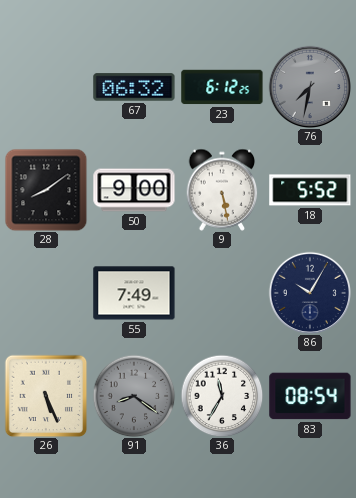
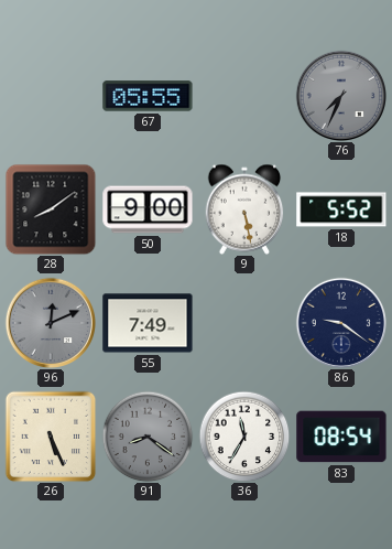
67: 06:32 -> 05:55 (148, 96)
23: 6:12 -> none (222, 87)
76: 7:32 -> 7:34 (340, 95)
96: none -> 12:11 (50, 322)
86: 10:05 -> 9:21 (340, 322)
